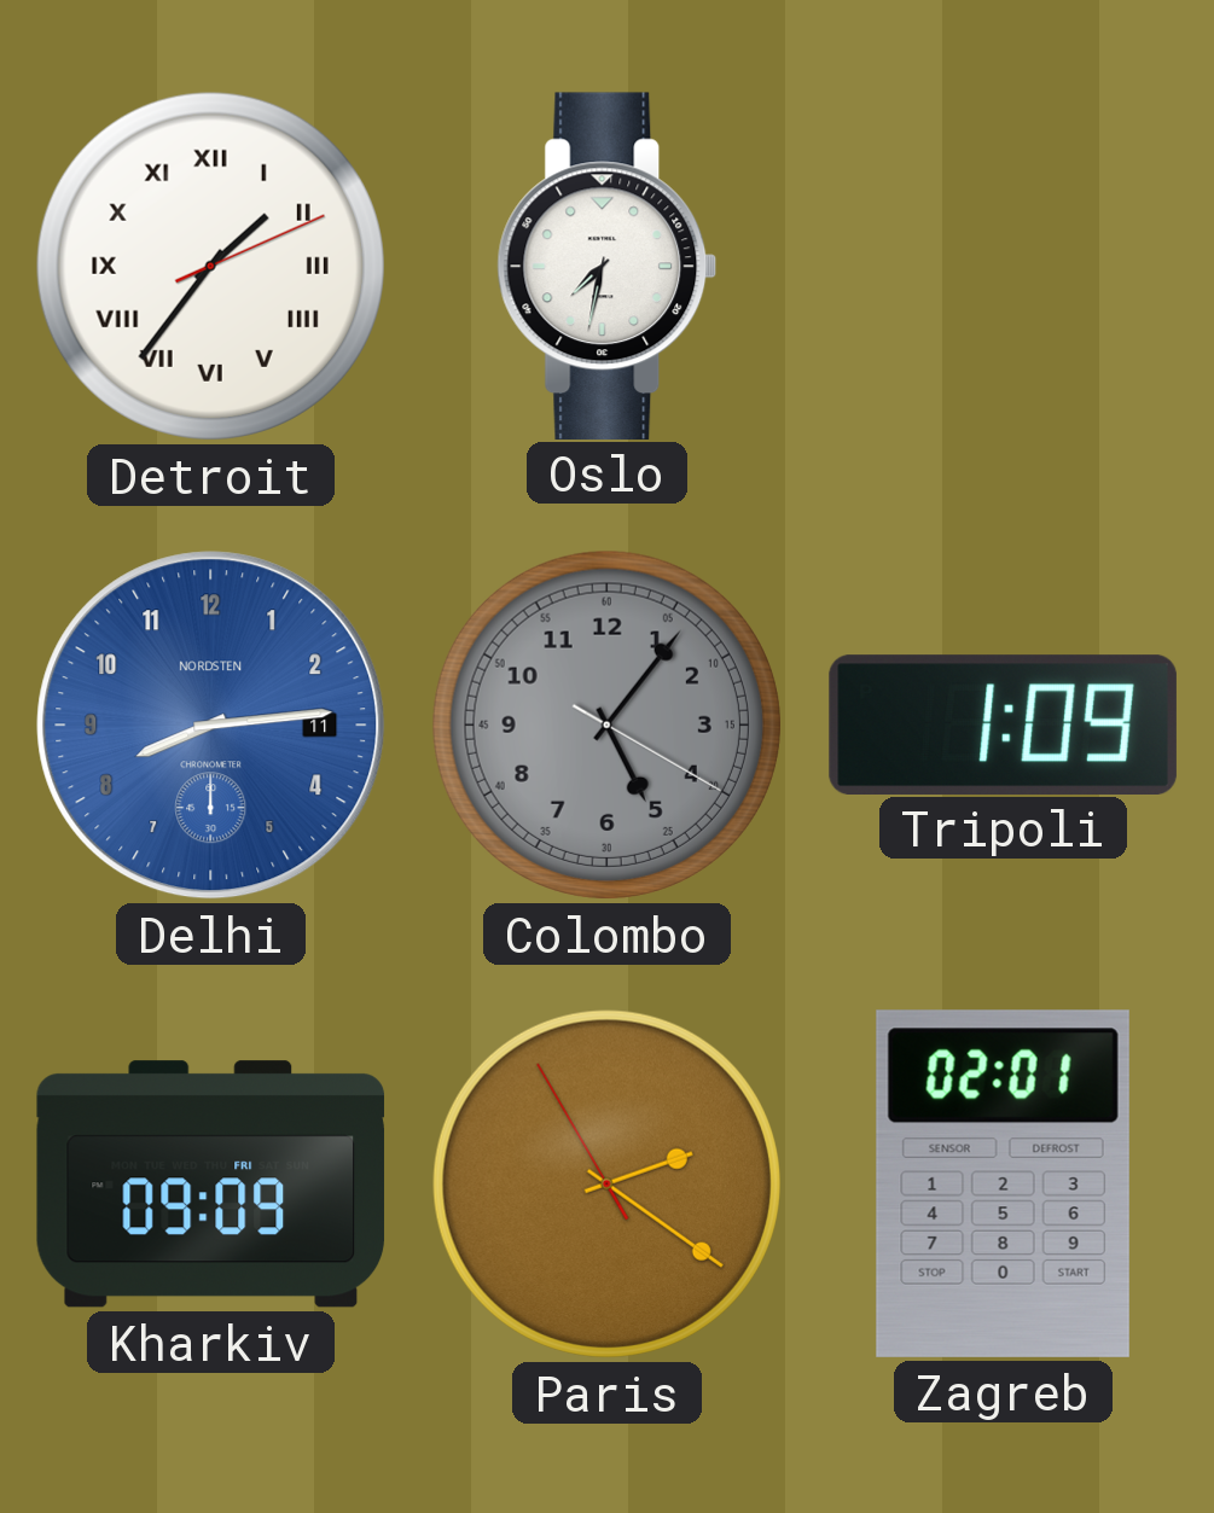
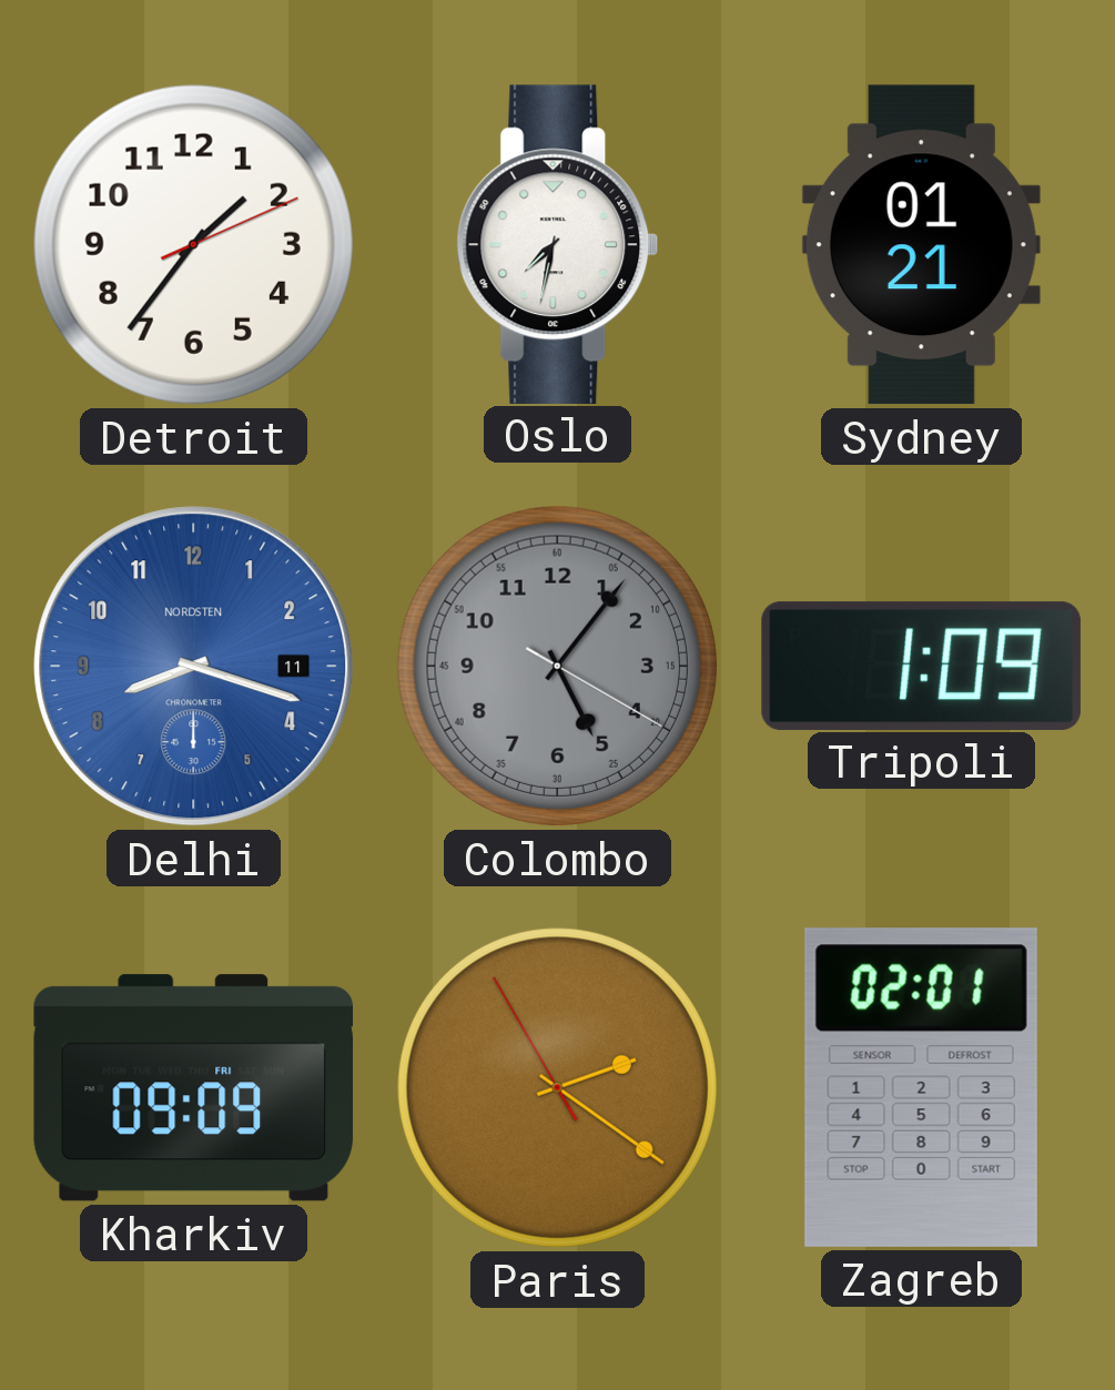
Detroit numerals: Roman -> Arabic (193, 244)
Sydney: none -> 01:21 (921, 245)
Delhi: 8:14 -> 8:18 (194, 667)
